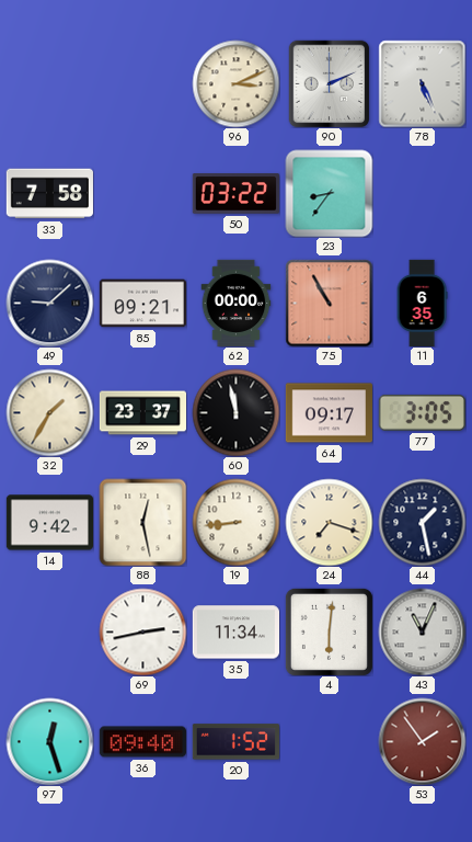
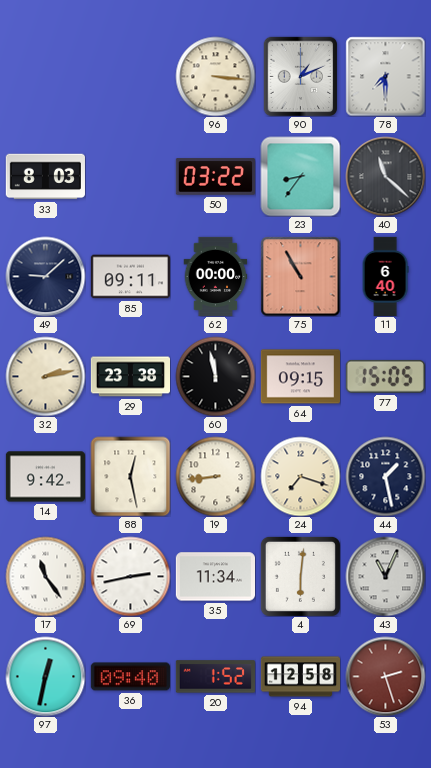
96: 3:11 -> 3:16 (215, 76)
90: 2:11 -> 1:11 (301, 76)
78: 5:26 -> 7:30 (385, 76)
33: 7:58 -> 8:03 (45, 177)
40: none -> 11:22 (385, 176)
85: 09:21 -> 09:11 (130, 277)
11: 6:35 -> 6:40 (385, 276)
32: 1:35 -> 2:13 (45, 376)
29: 23:37 -> 23:38 (130, 377)
64: 09:17 -> 09:15 (300, 377)
77: 3:05 -> 15:05 (385, 376)
17: none -> 11:24 (45, 576)
97: 12:27 -> 12:32 (45, 676)
94: none -> 12:58 (300, 677)
53: 1:54 -> 2:27 (385, 676)
